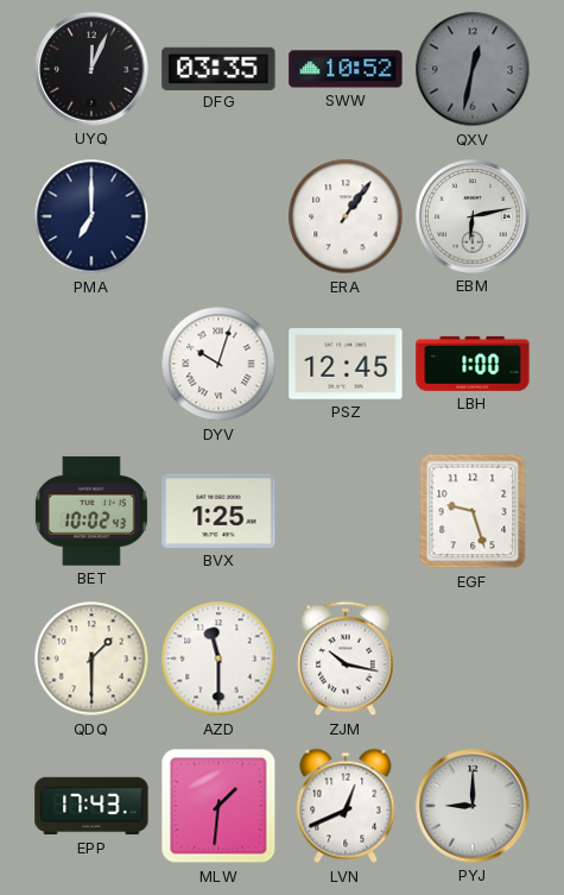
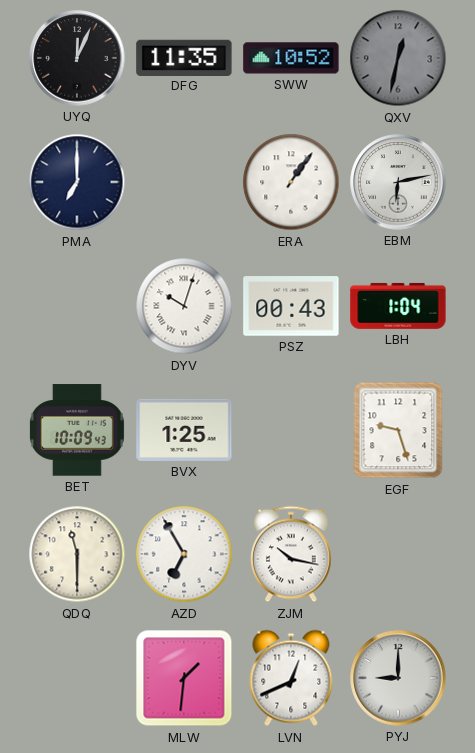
DFG: 03:35 -> 11:35 (184, 57)
PSZ: 12:45 -> 00:43 (291, 306)
LBH: 1:00 -> 1:04 (398, 306)
BET: 10:02 -> 10:09 (77, 430)
QDQ: 1:30 -> 11:30 (77, 554)
AZD: 11:30 -> 6:55 (184, 554)
EPP: 17:43 -> none (91, 806)
